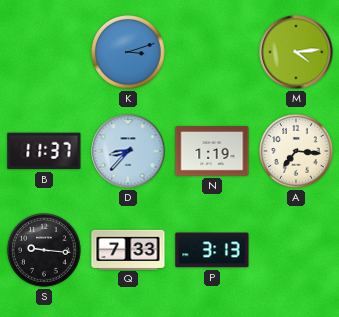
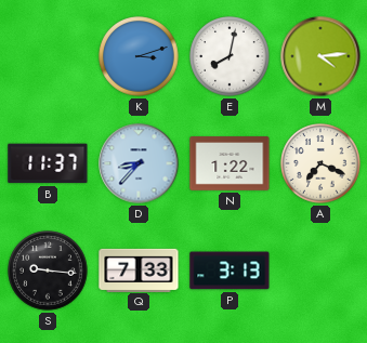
E: none -> 8:02 (230, 56)
N: 1:19 -> 1:22 (230, 163)
A: 7:16 -> 7:19 (320, 163)
